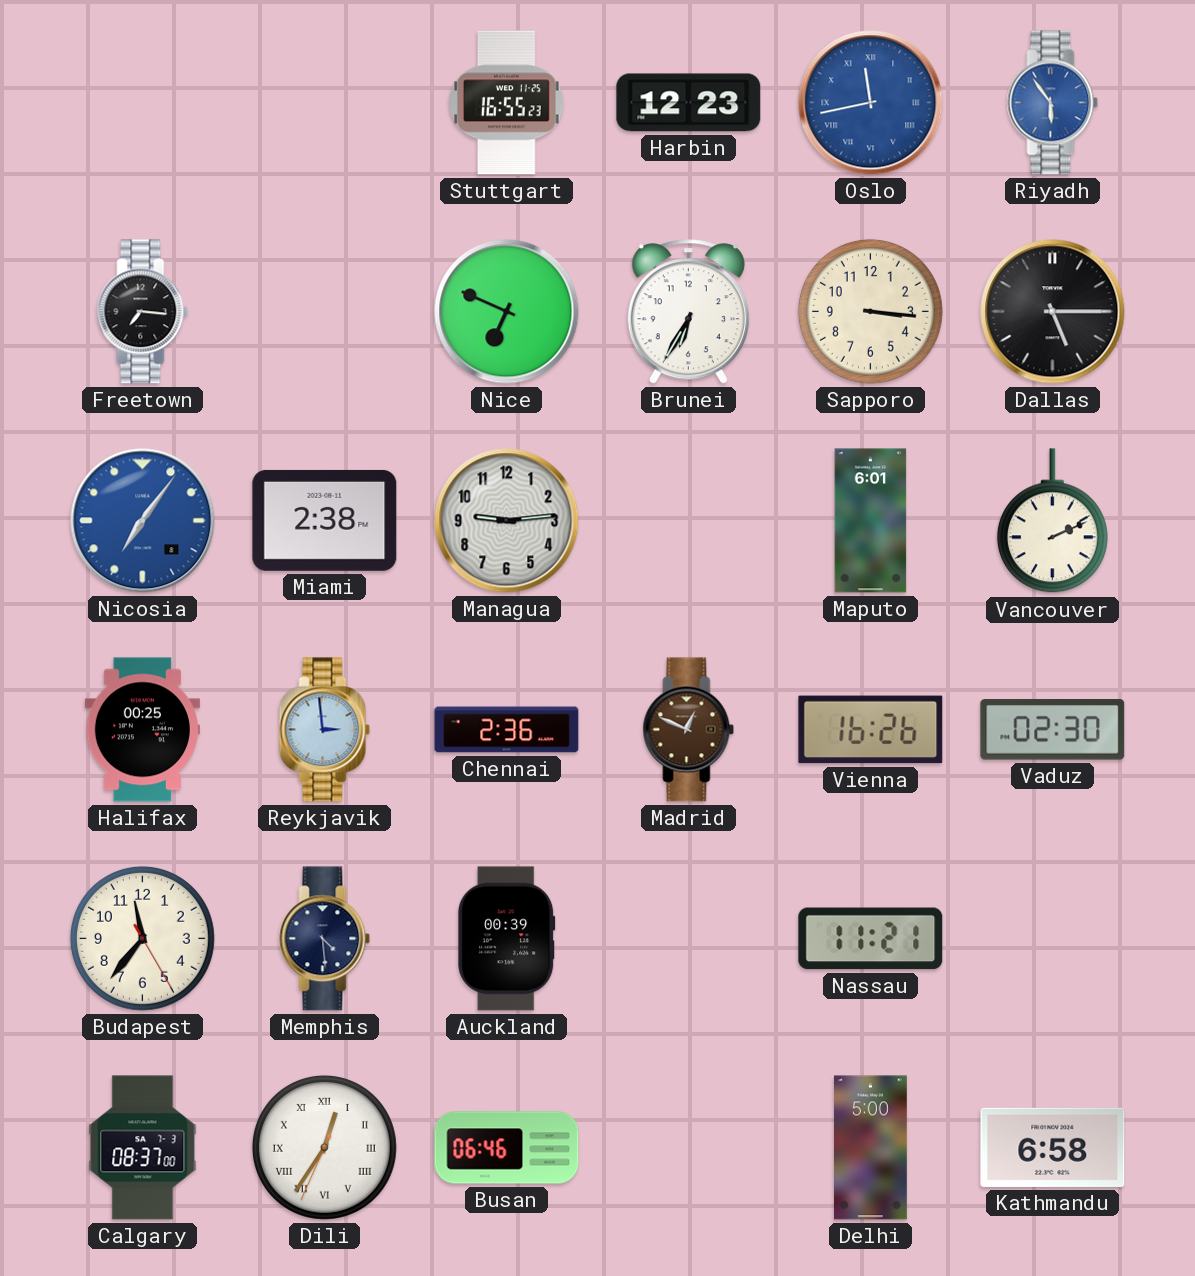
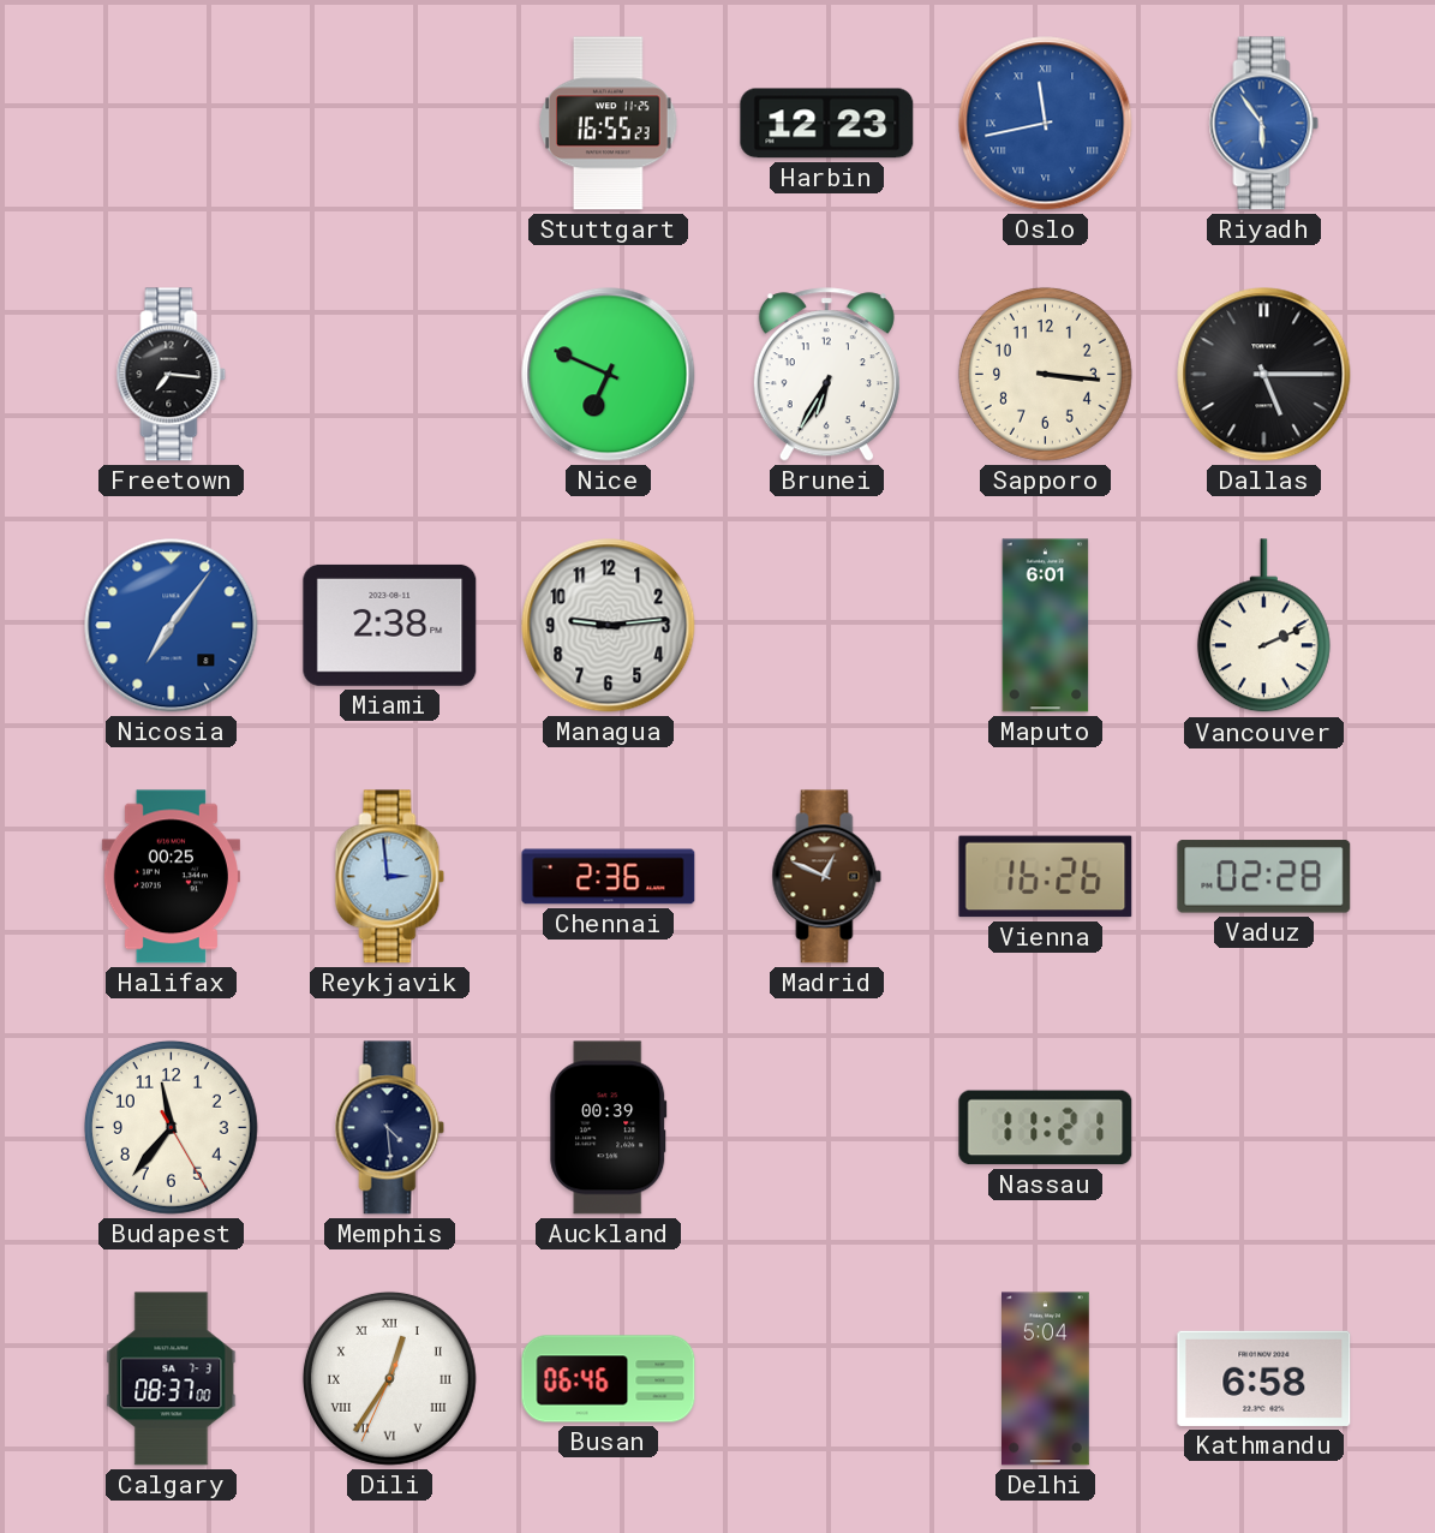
Vaduz: 02:30 -> 02:28 (1264, 877)
Delhi: 5:00 -> 5:04 (1046, 1379)
